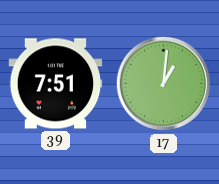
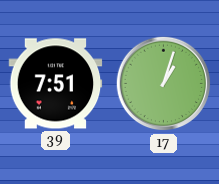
17: 1:01 -> 1:03 (164, 84)
